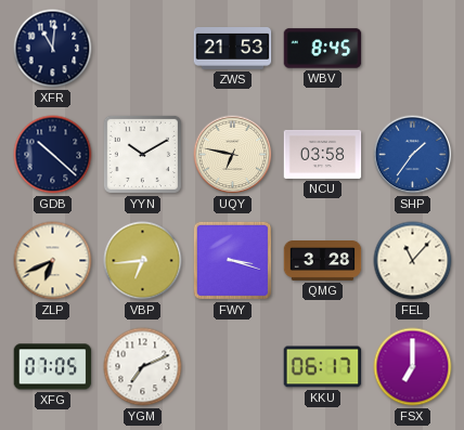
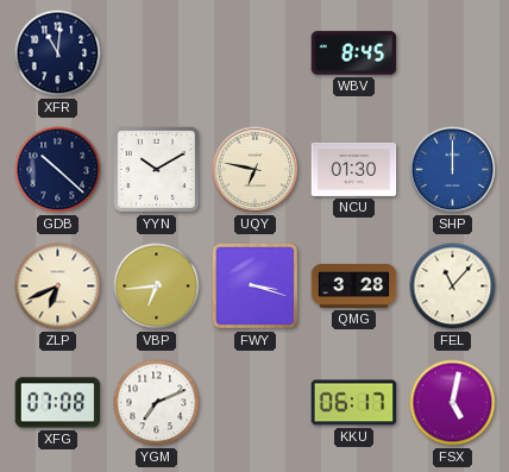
ZWS: 21:53 -> none (233, 49)
NCU: 03:58 -> 01:30 (354, 169)
SHP: 1:36 -> 12:00 (453, 170)
XFG: 07:05 -> 07:08 (58, 403)
FSX: 7:00 -> 5:02 (453, 403)
